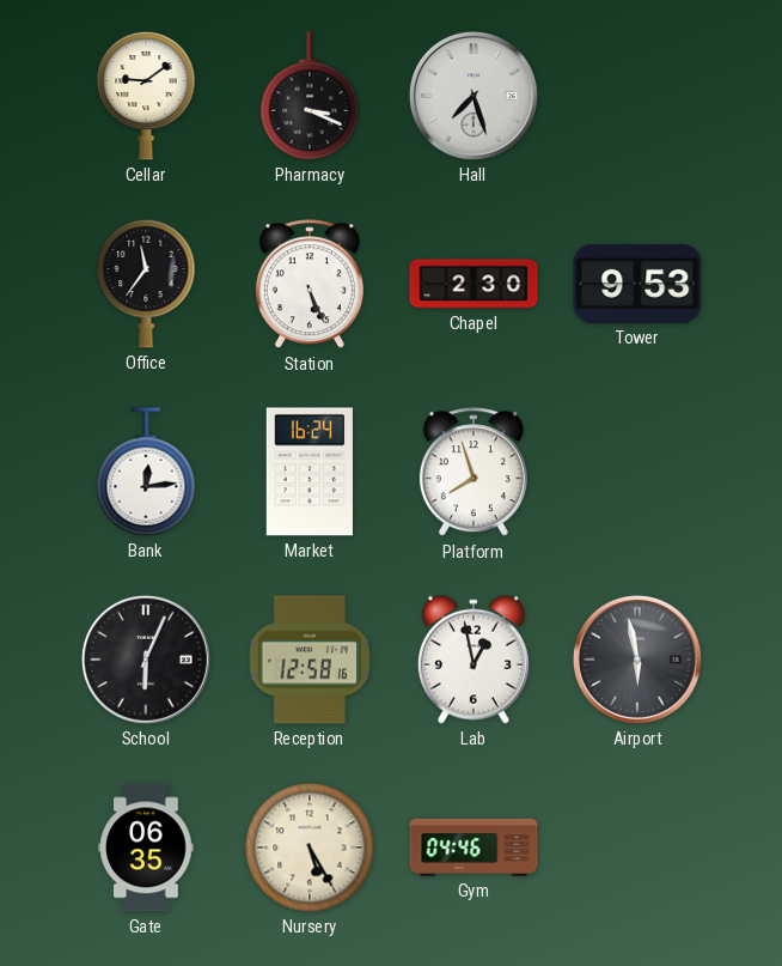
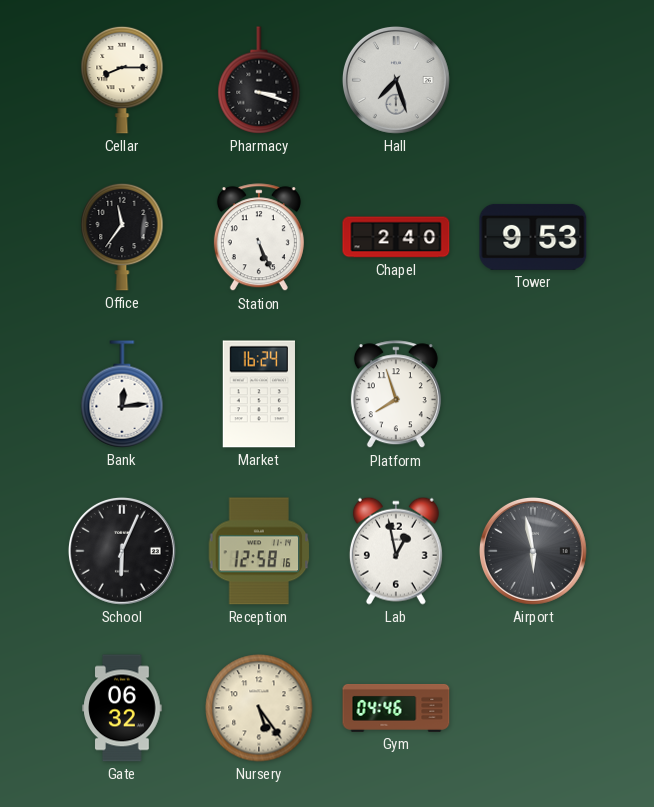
Cellar: 9:09 -> 8:15 (122, 80)
Pharmacy: 3:19 -> 3:18 (259, 80)
Chapel: 2:30 -> 2:40 (396, 237)
Gate: 06:35 -> 06:32 (122, 708)
Nursery: 5:25 -> 5:24 (259, 708)
